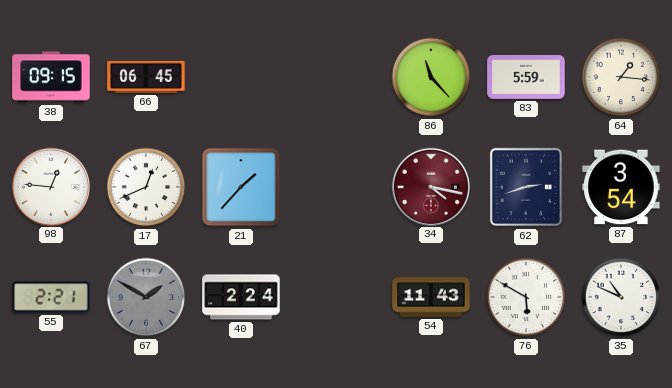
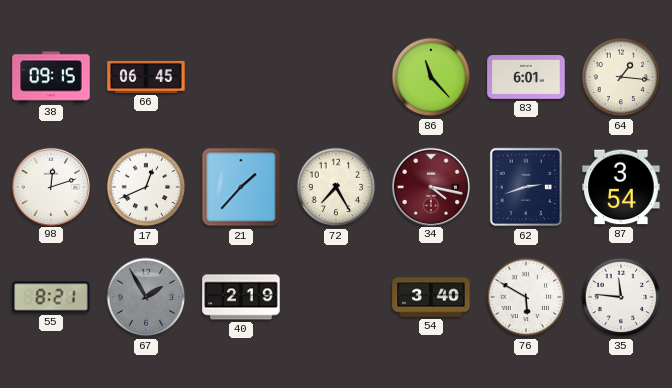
83: 5:59 -> 6:01 (526, 78)
98: 12:46 -> 12:12 (50, 186)
72: none -> 7:25 (336, 187)
55: 2:21 -> 8:21 (51, 297)
67: 1:50 -> 1:55 (146, 297)
40: 2:24 -> 2:19 (241, 297)
54: 11:43 -> 3:40 (431, 297)
35: 10:49 -> 11:46 (621, 297)
